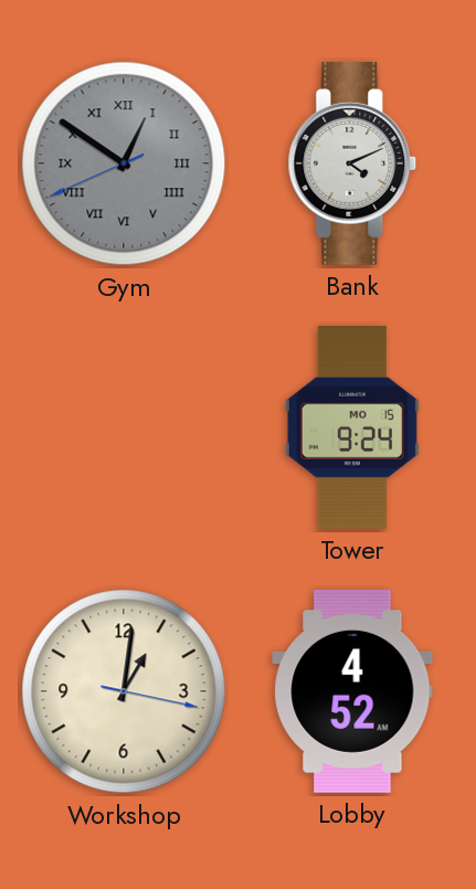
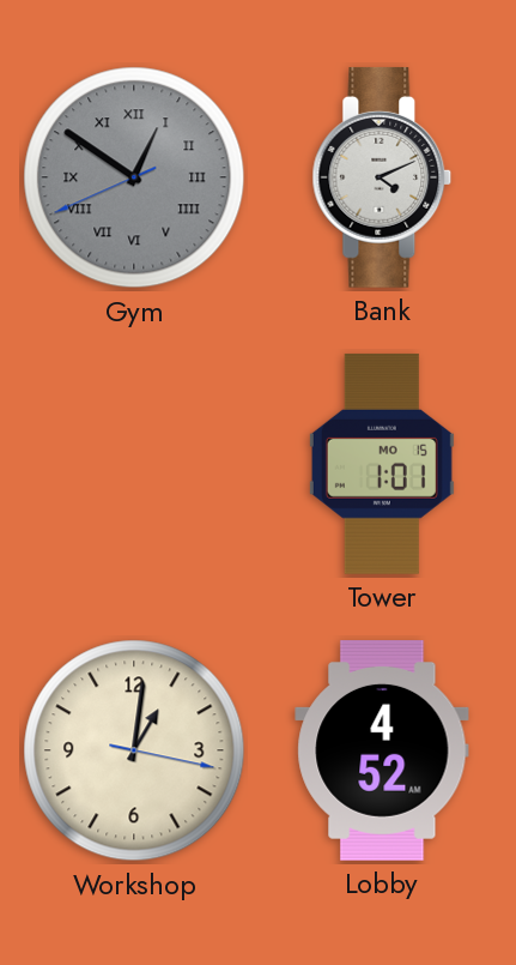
Tower: 9:24 -> 1:01 (382, 464)
